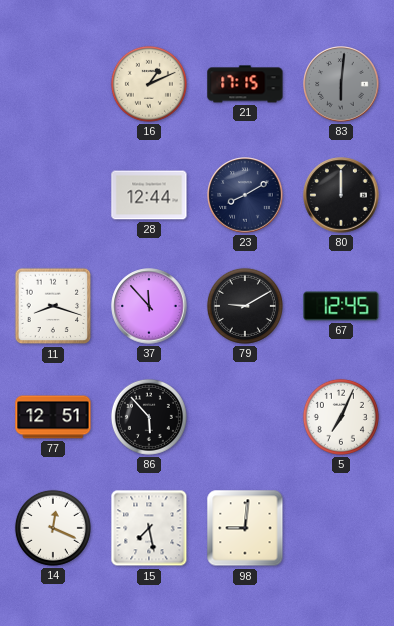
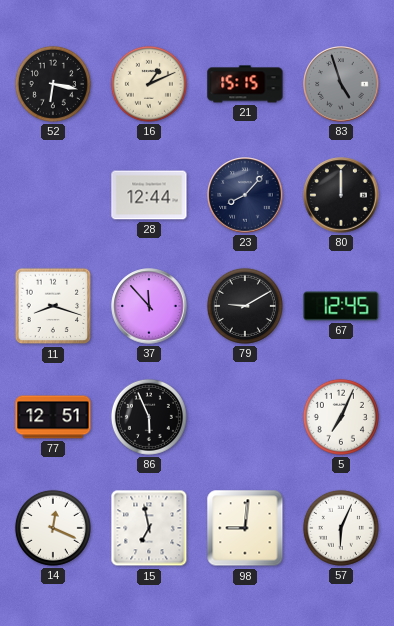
52: none -> 6:17 (53, 84)
21: 17:15 -> 15:15 (245, 84)
83: 6:01 -> 4:57 (341, 84)
23: 8:10 -> 8:07 (245, 195)
86: 5:53 -> 5:56 (149, 417)
15: 7:28 -> 6:58 (149, 528)
57: none -> 6:04 (341, 528)
